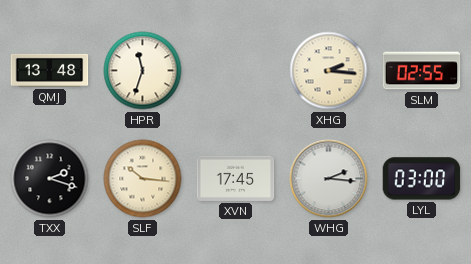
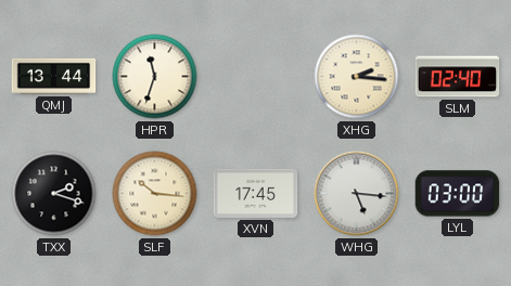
QMJ: 13:48 -> 13:44 (54, 76)
SLM: 02:55 -> 02:40 (458, 77)
WHG: 2:16 -> 5:16 (357, 194)
